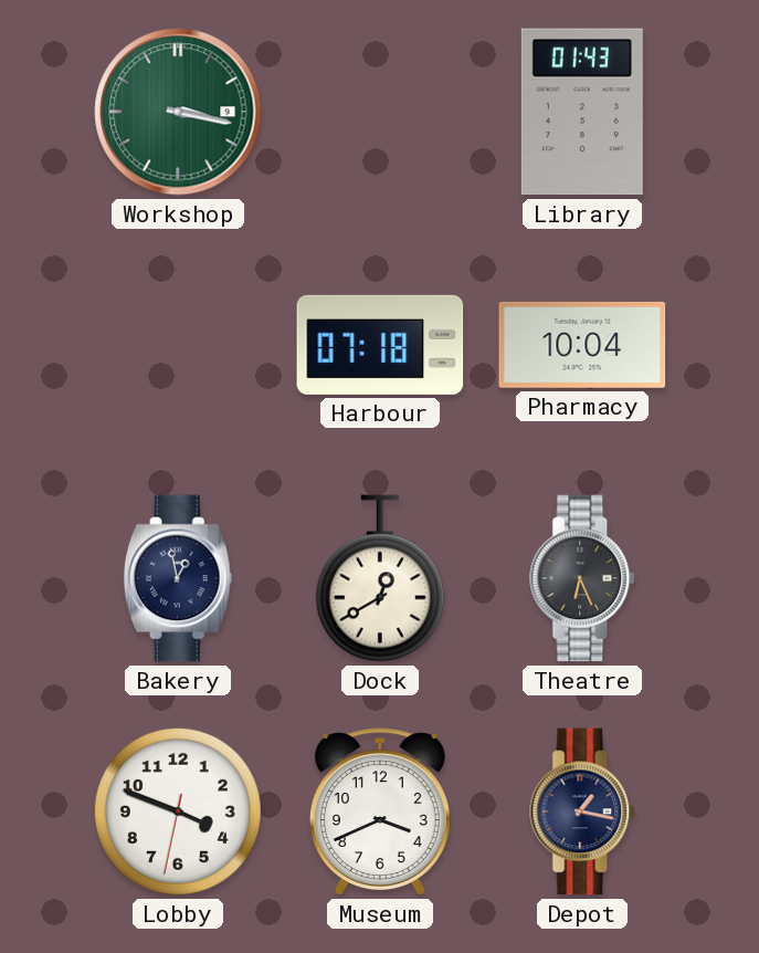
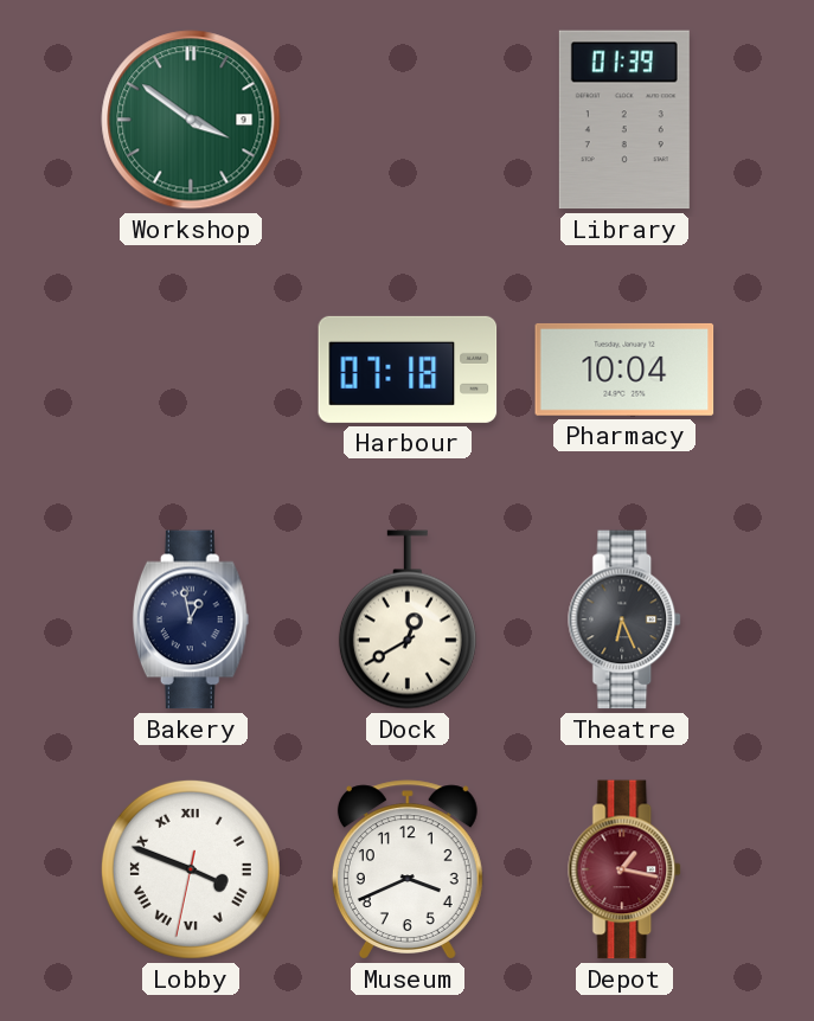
Workshop: 3:17 -> 3:51 (191, 120)
Library: 01:43 -> 01:39 (624, 120)
Lobby numerals: Arabic -> Roman (191, 869)
Depot dial: navy -> burgundy (626, 869)
